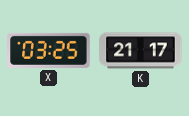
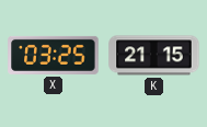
K: 21:17 -> 21:15 (154, 56)
